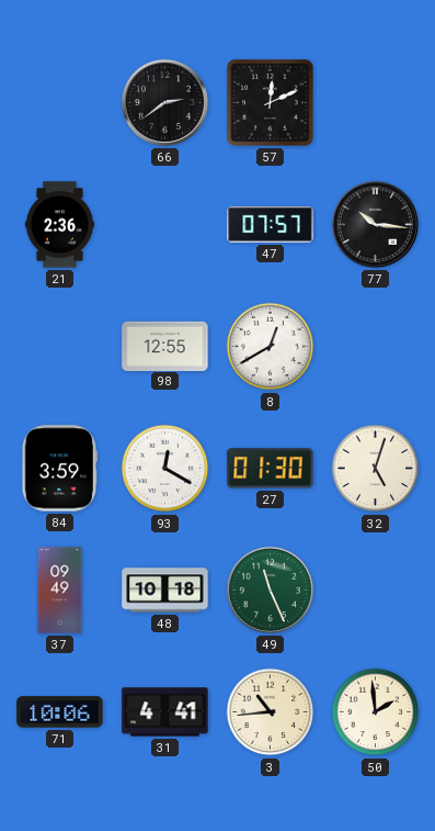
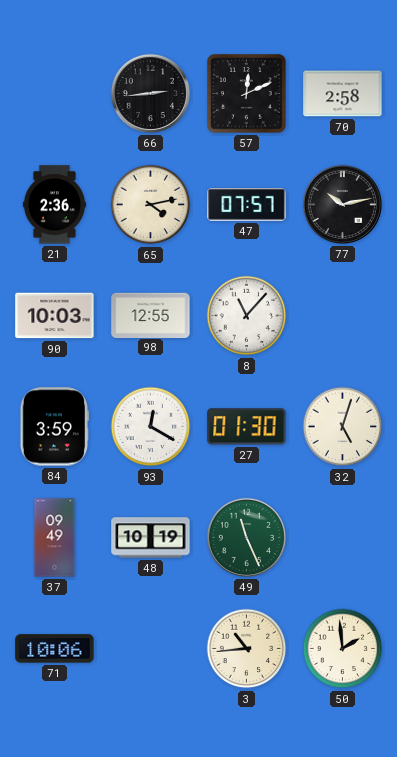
66: 2:39 -> 2:44 (150, 93)
70: none -> 2:58 (343, 94)
65: none -> 4:13 (151, 205)
77: 10:16 -> 10:13 (342, 204)
90: none -> 10:03 (55, 316)
8: 12:40 -> 11:07 (247, 316)
48: 10:18 -> 10:19 (151, 538)
31: 4:41 -> none (165, 712)
